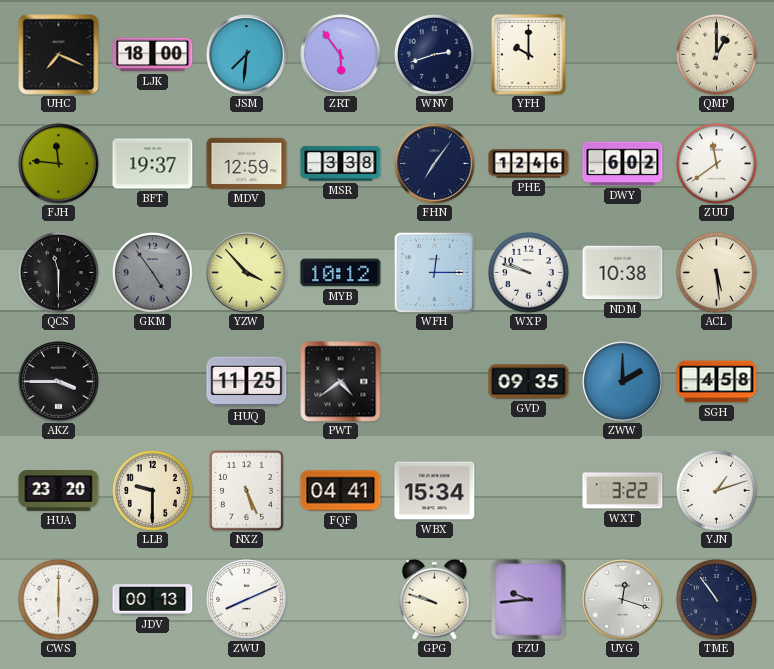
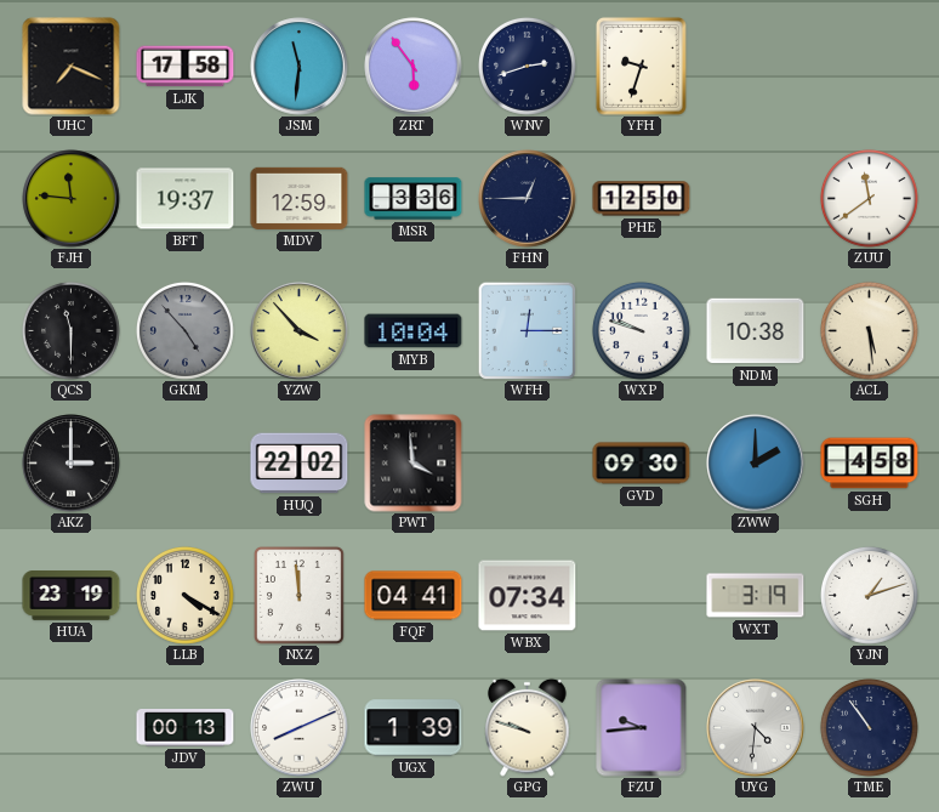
LJK: 18:00 -> 17:58 (186, 67)
JSM: 7:31 -> 11:31 (300, 67)
YFH: 10:00 -> 9:33 (641, 66)
QMP: 1:00 -> none (716, 54)
MSR: 3:38 -> 3:36 (414, 199)
FHN: 7:06 -> 12:45 (528, 199)
PHE: 12:46 -> 12:50 (642, 199)
DWY: 6:02 -> none (623, 164)
GKM: 4:54 -> 4:53 (184, 330)
MYB: 10:12 -> 10:04 (414, 331)
AKZ: 3:45 -> 3:00 (72, 464)
HUQ: 11:25 -> 22:02 (300, 464)
PWT: 4:39 -> 3:59 (414, 464)
GVD: 09:35 -> 09:30 (642, 464)
HUA: 23:20 -> 23:19 (72, 596)
LLB: 9:30 -> 4:20 (184, 595)
NXZ: 5:26 -> 11:59 (298, 595)
WBX: 15:34 -> 07:34 (528, 596)
WXT: 3:22 -> 3:19 (756, 596)
CWS: 6:00 -> none (58, 599)
UGX: none -> 1:39 (414, 728)
UYG: 12:18 -> 4:31 (756, 728)
